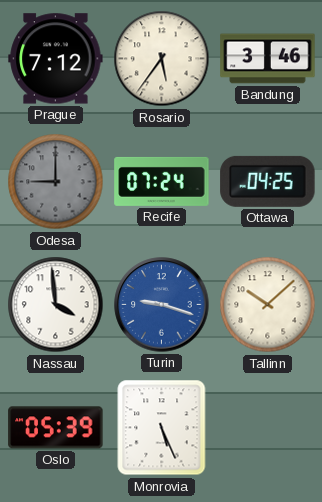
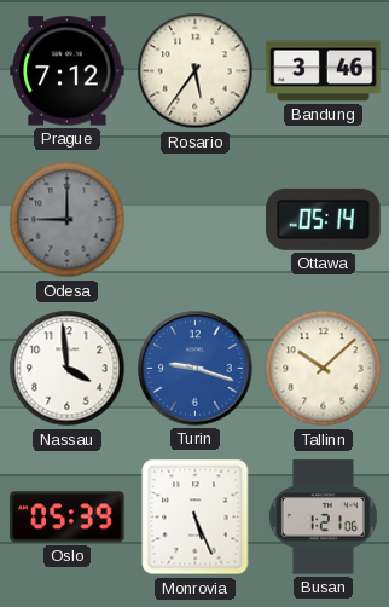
Recife: 07:24 -> none (162, 181)
Ottawa: 04:25 -> 05:14 (324, 219)
Busan: none -> 1:21 (323, 518)
